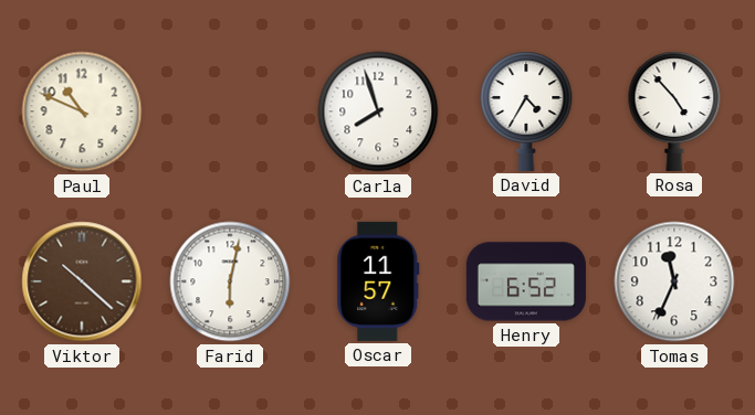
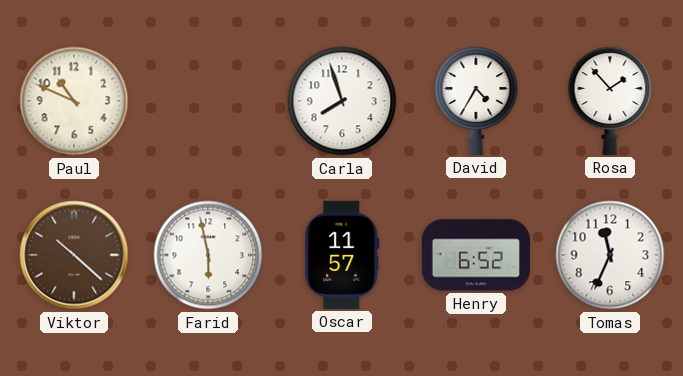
Rosa: 4:53 -> 1:53 (610, 101)
Farid: 6:02 -> 5:58 (208, 255)
